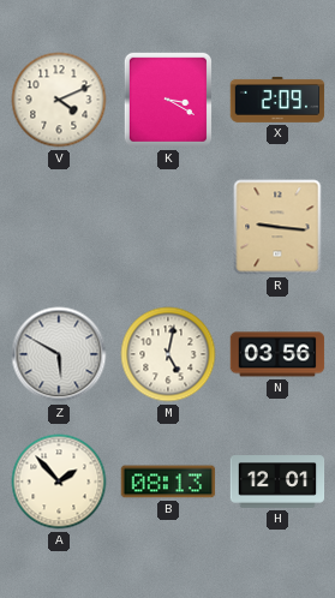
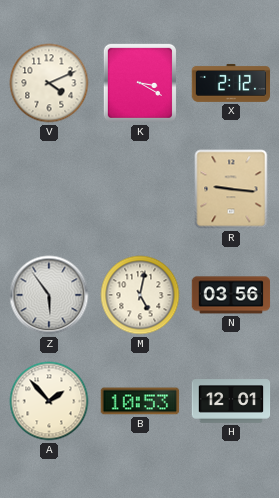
X: 2:09 -> 2:12 (231, 83)
Z: 5:50 -> 5:54 (49, 295)
B: 08:13 -> 10:53 (140, 401)
